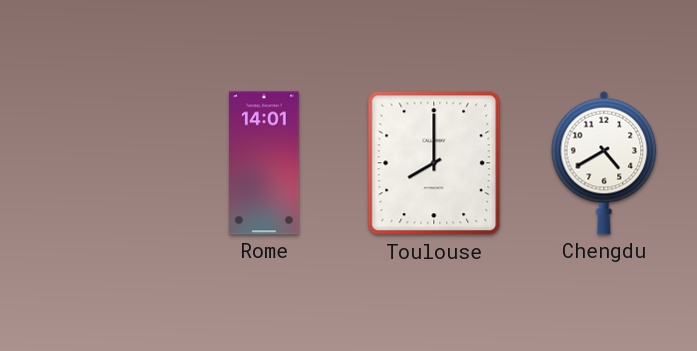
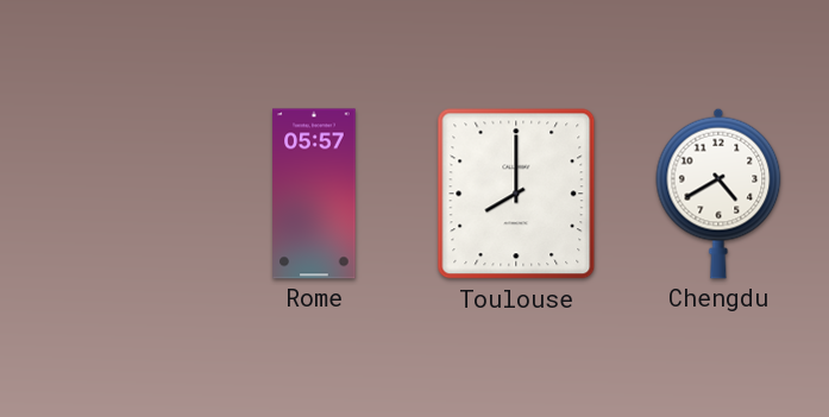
Rome: 14:01 -> 05:57 (314, 194)
